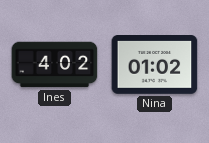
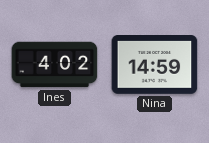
Nina: 01:02 -> 14:59 (155, 65)
